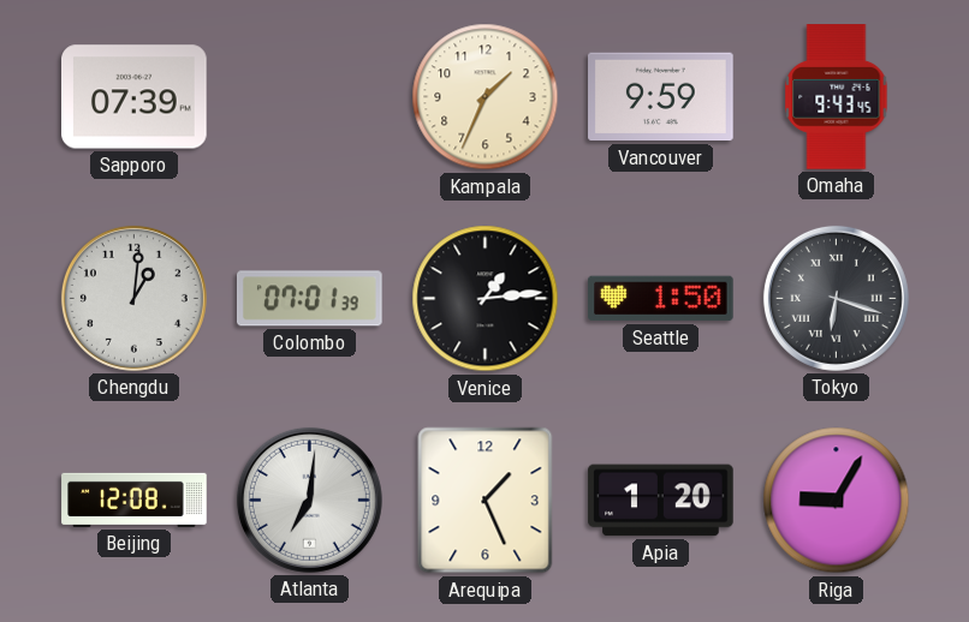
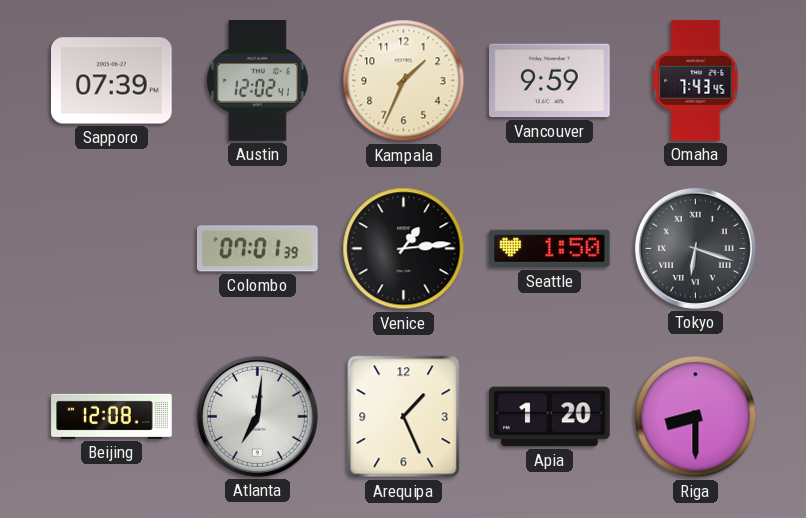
Austin: none -> 12:02 (257, 81)
Omaha: 9:43 -> 7:43 (696, 81)
Chengdu: 1:01 -> none (133, 298)
Riga: 9:05 -> 8:30 (696, 417)
